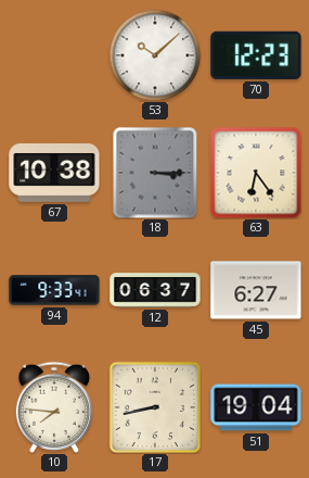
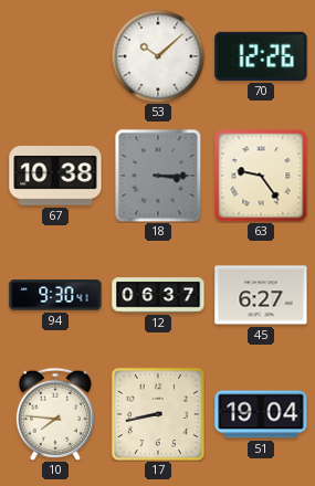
70: 12:23 -> 12:26 (261, 56)
63: 6:24 -> 9:24 (261, 176)
94: 9:33 -> 9:30 (55, 295)
